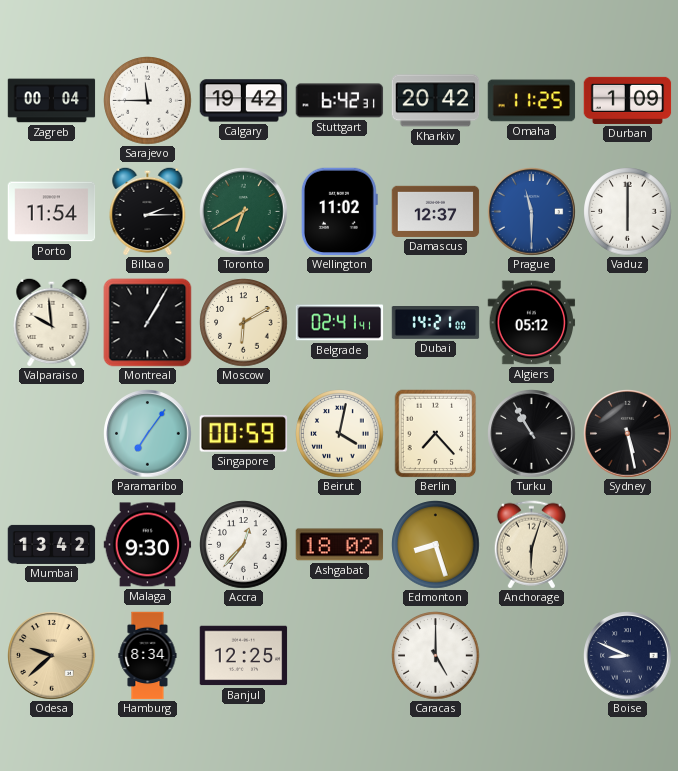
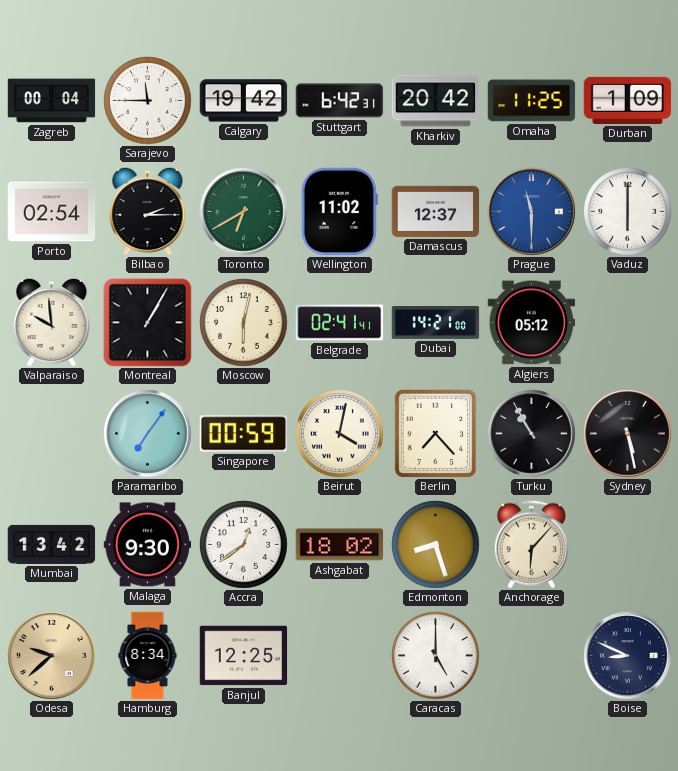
Porto: 11:54 -> 02:54 (52, 212)
Moscow: 6:10 -> 6:02 (244, 323)
Accra: 12:37 -> 12:39 (244, 545)
Anchorage: 6:03 -> 6:07 (531, 545)
